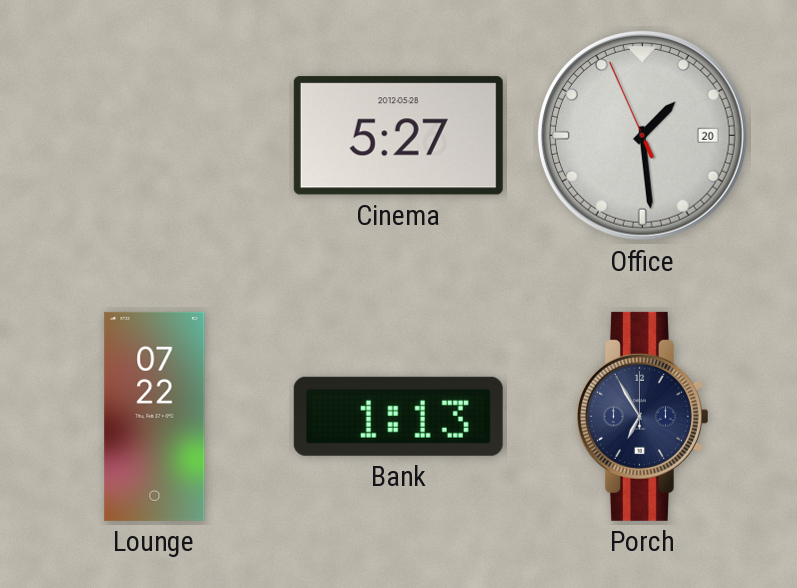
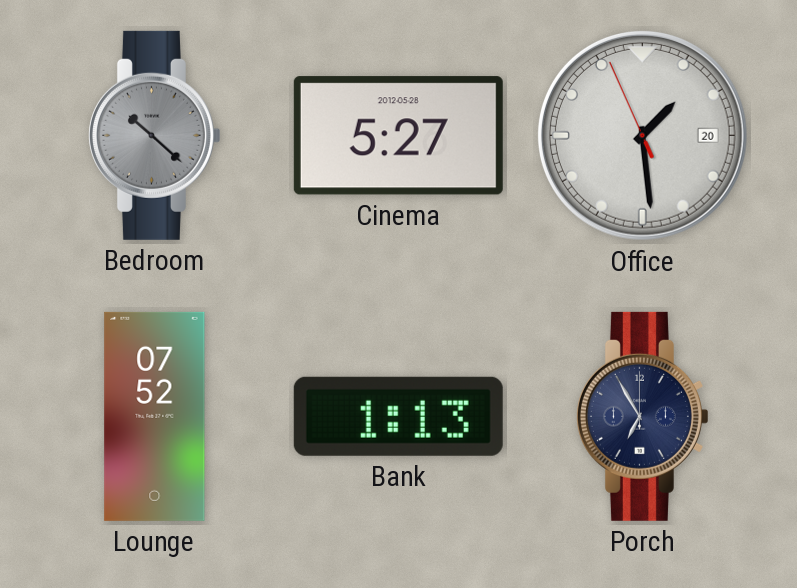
Bedroom: none -> 10:22 (154, 135)
Lounge: 07:22 -> 07:52 (155, 416)
